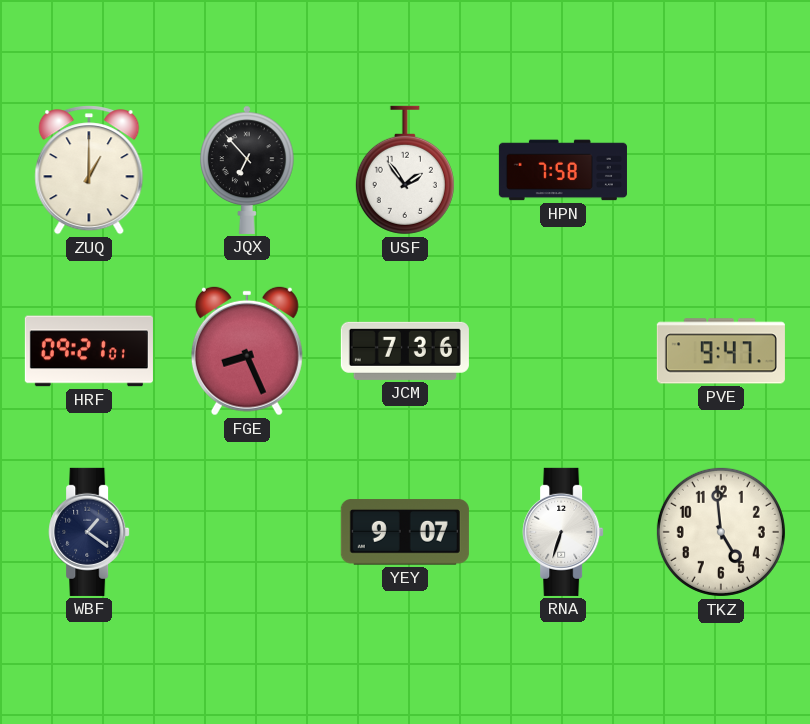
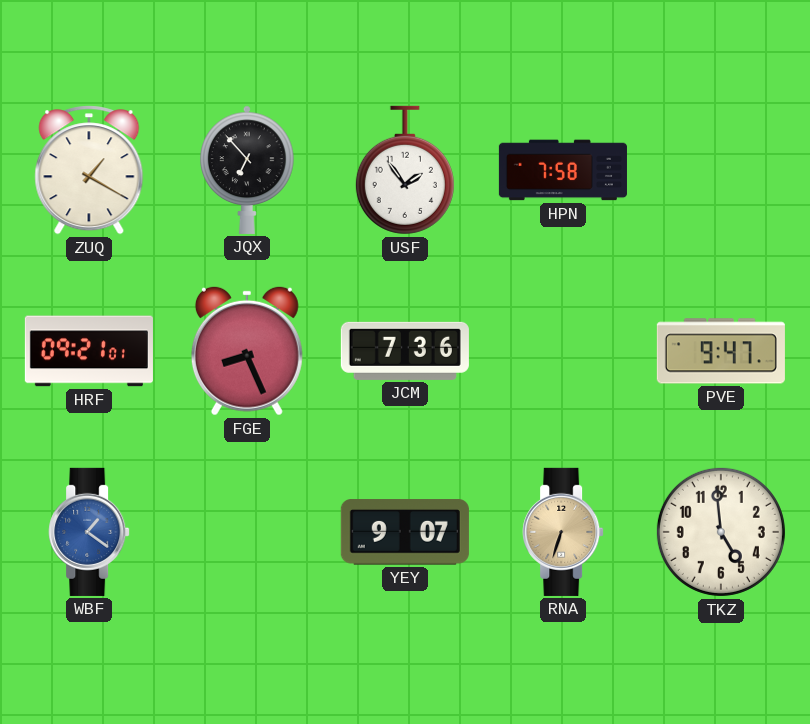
ZUQ: 1:00 -> 1:20 (89, 170)
WBF dial: navy -> blue (89, 532)
RNA dial: white -> champagne (563, 532)
